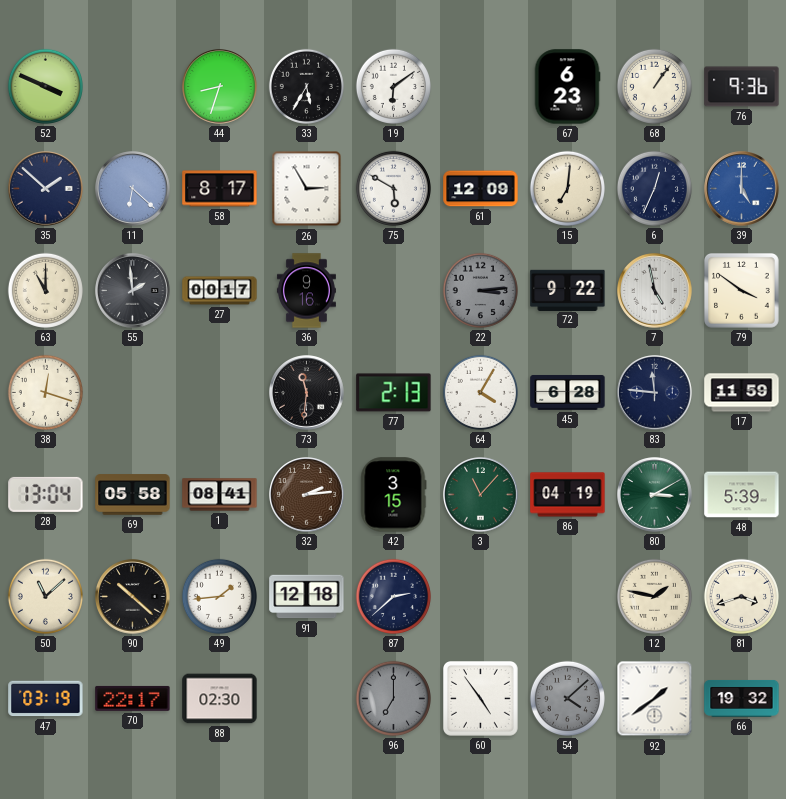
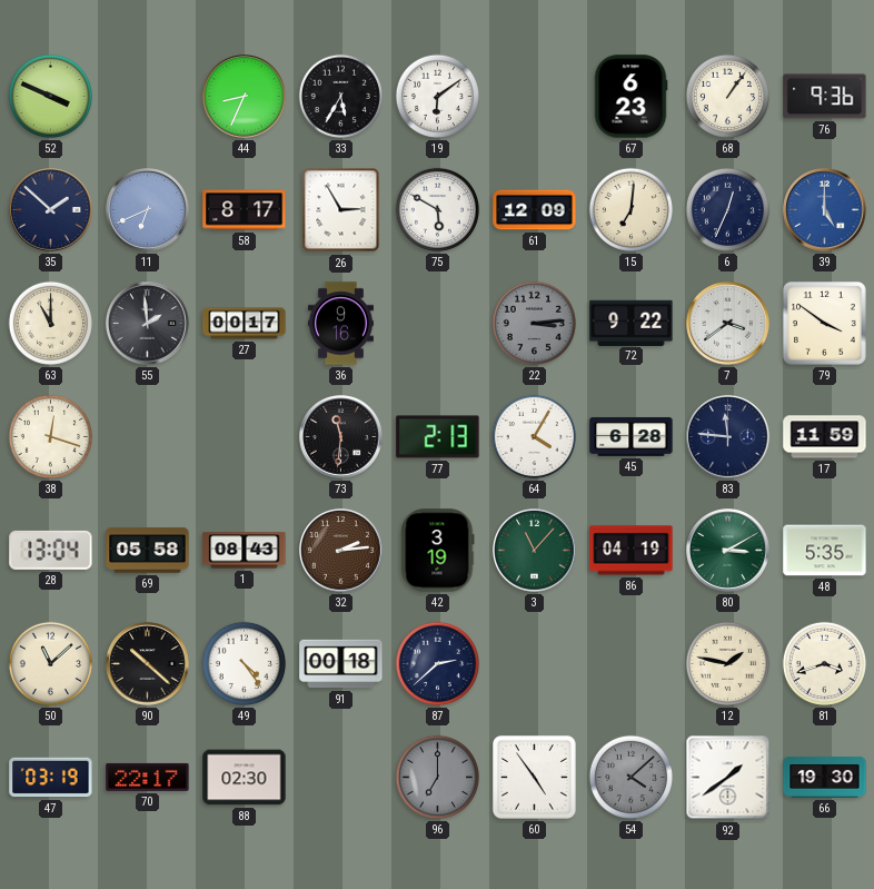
44: 8:33 -> 8:34 (245, 97)
11: 6:22 -> 6:41 (148, 210)
7: 4:58 -> 3:39 (728, 324)
1: 08:41 -> 08:43 (245, 551)
42: 3:15 -> 3:19 (438, 551)
48: 5:39 -> 5:35 (825, 551)
49: 1:44 -> 4:24 (244, 663)
91: 12:18 -> 00:18 (341, 664)
66: 19:32 -> 19:30 (825, 777)
